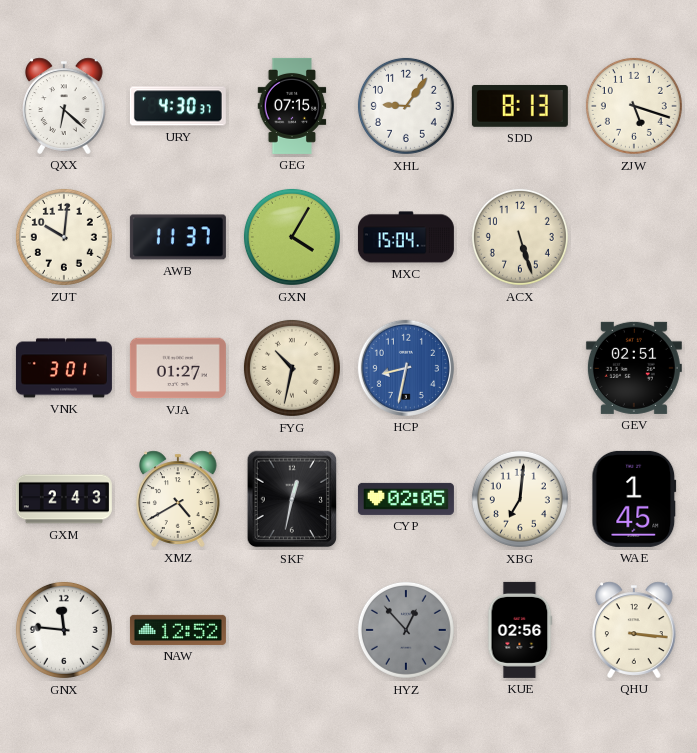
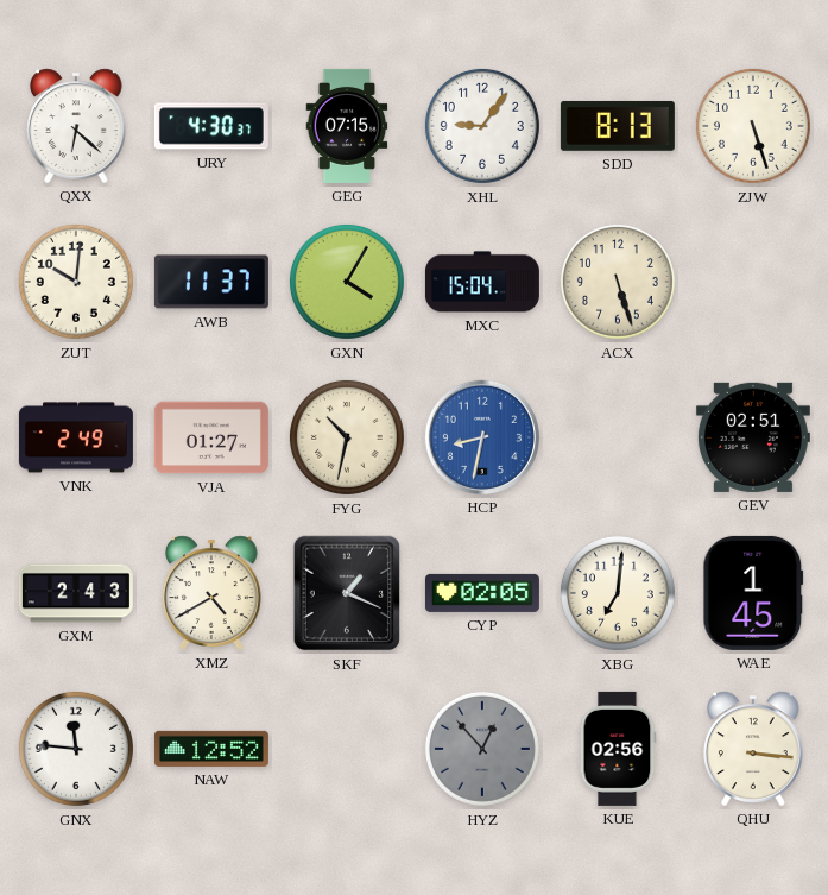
ZJW: 5:18 -> 5:27 (753, 126)
VNK: 3:01 -> 2:49 (76, 437)
SKF: 12:32 -> 1:19 (347, 593)
